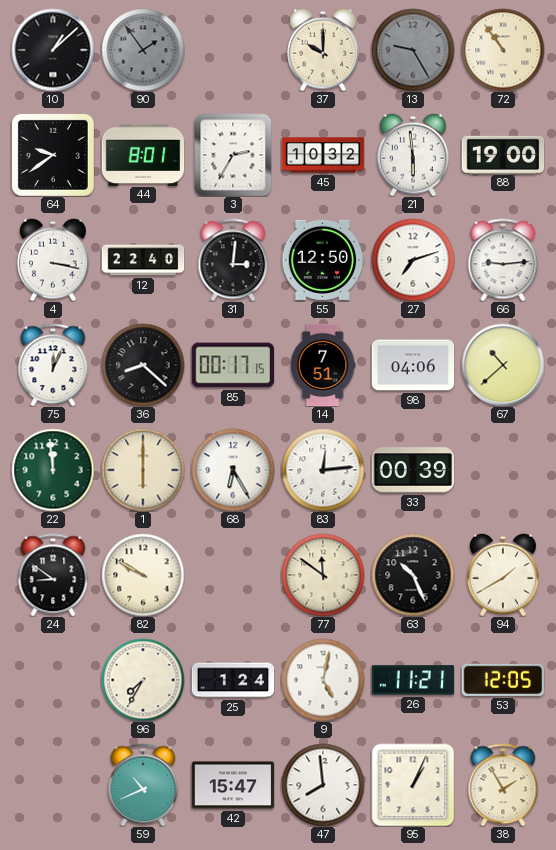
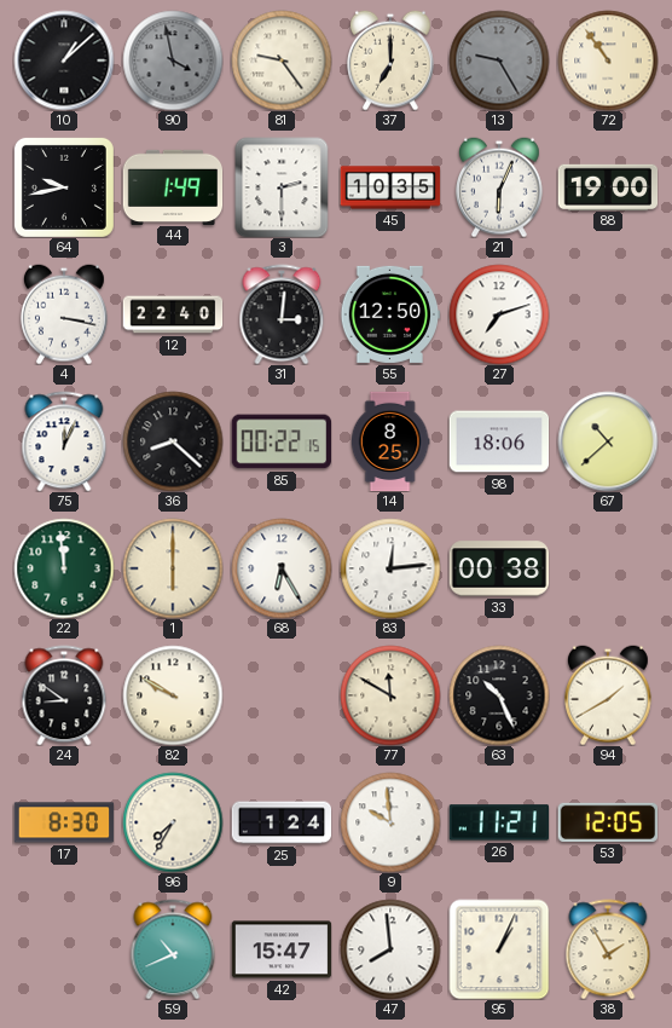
90: 1:54 -> 3:58 (173, 60)
81: none -> 9:24 (282, 60)
37: 10:00 -> 7:00 (392, 60)
64: 9:39 -> 9:43 (64, 187)
44: 8:01 -> 1:49 (173, 186)
3: 2:35 -> 2:30 (282, 187)
45: 10:32 -> 10:35 (390, 187)
21: 5:59 -> 6:04 (500, 187)
66: 9:14 -> none (503, 260)
85: 00:17 -> 00:22 (280, 441)
14: 7:51 -> 8:25 (390, 441)
98: 04:06 -> 18:06 (499, 441)
33: 00:39 -> 00:38 (499, 568)
77: 11:51 -> 11:50 (390, 695)
17: none -> 8:30 (64, 822)
9: 5:02 -> 9:59 (390, 822)
